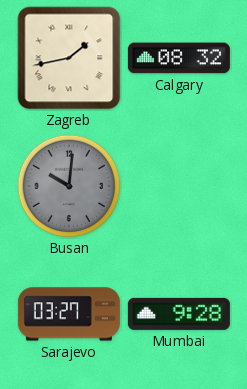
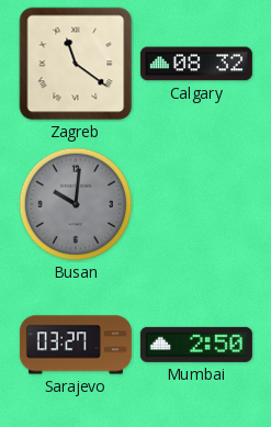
Zagreb: 1:43 -> 11:21 (76, 64)
Mumbai: 9:28 -> 2:50 (196, 345)
